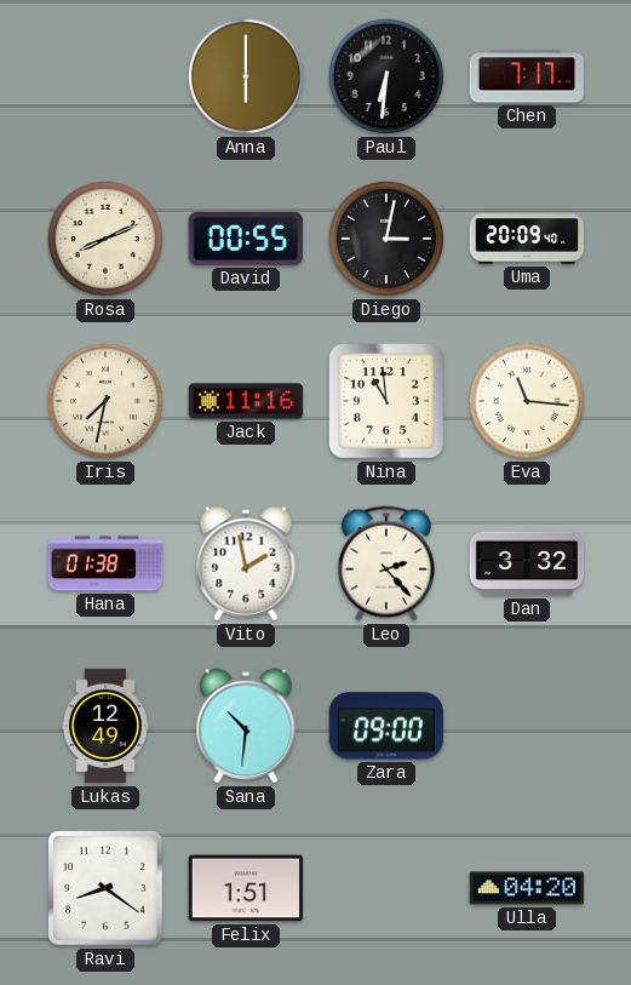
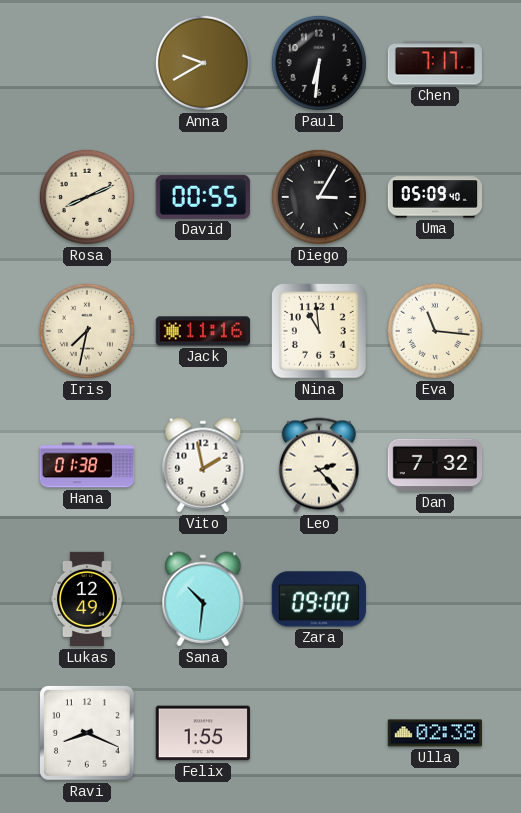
Anna: 6:00 -> 9:40 (203, 63)
Diego: 3:02 -> 3:05 (319, 197)
Uma: 20:09 -> 05:09 (435, 197)
Dan: 3:32 -> 7:32 (435, 465)
Ravi: 8:21 -> 8:19 (87, 733)
Felix: 1:51 -> 1:55 (202, 733)
Ulla: 04:20 -> 02:38 (434, 733)
